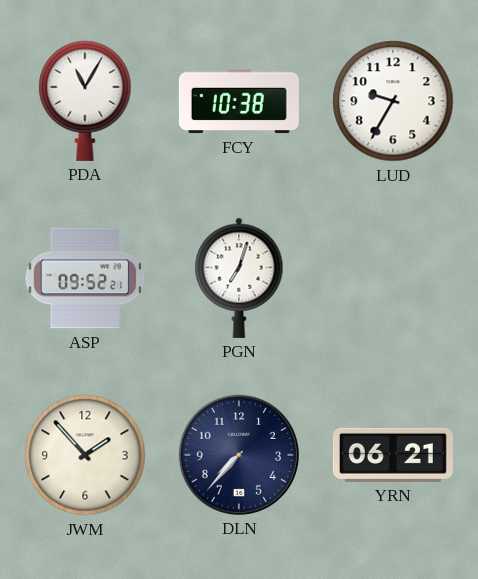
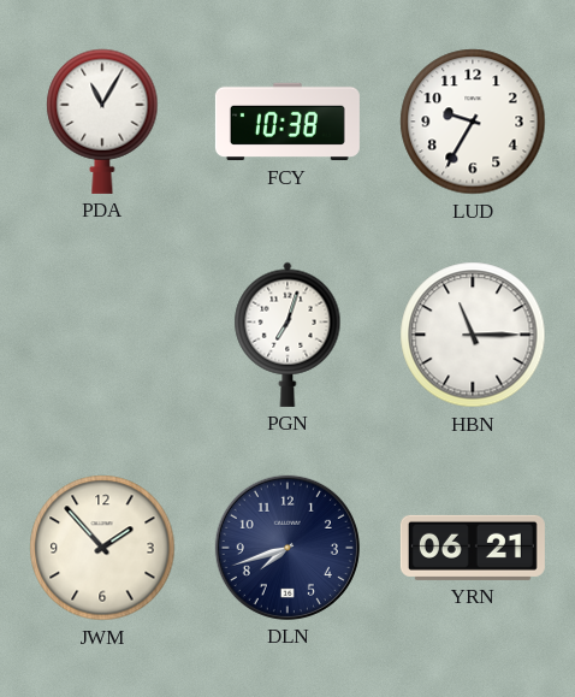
ASP: 09:52 -> none (85, 278)
HBN: none -> 11:15 (473, 335)
DLN: 7:37 -> 7:42 (287, 548)
